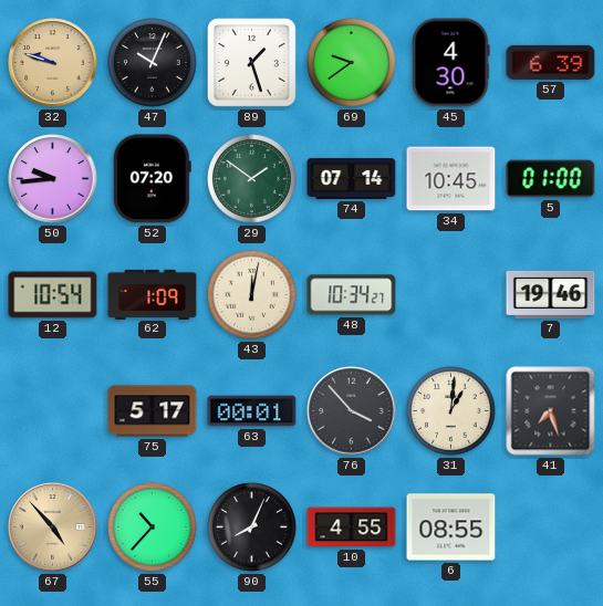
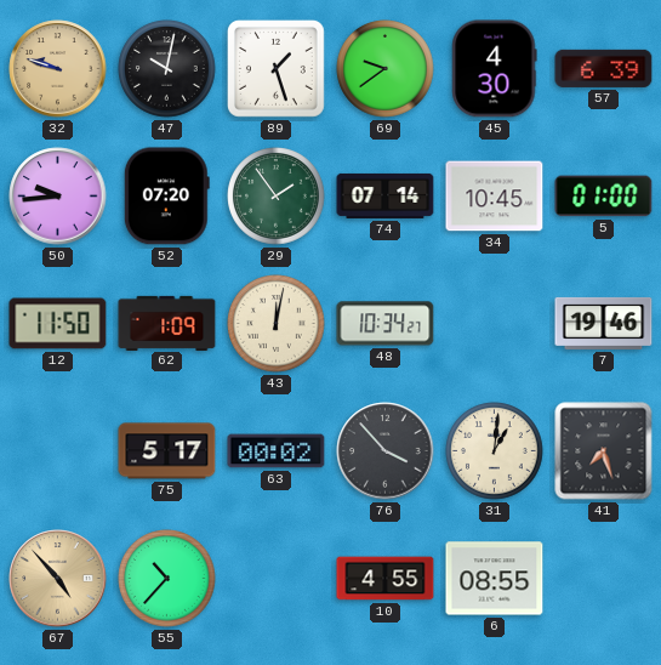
47: 10:04 -> 10:02 (167, 69)
29: 1:51 -> 1:54 (277, 197)
12: 10:54 -> 11:50 (58, 324)
63: 00:01 -> 00:02 (277, 451)
90: 8:04 -> none (252, 527)
